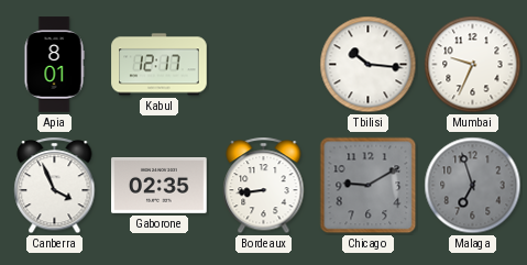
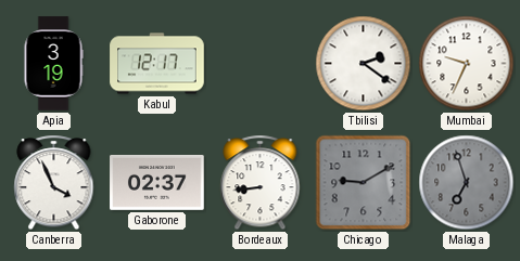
Apia: 8:01 -> 3:19 (53, 64)
Tbilisi: 10:16 -> 2:21 (364, 64)
Gaborone: 02:35 -> 02:37 (157, 183)
